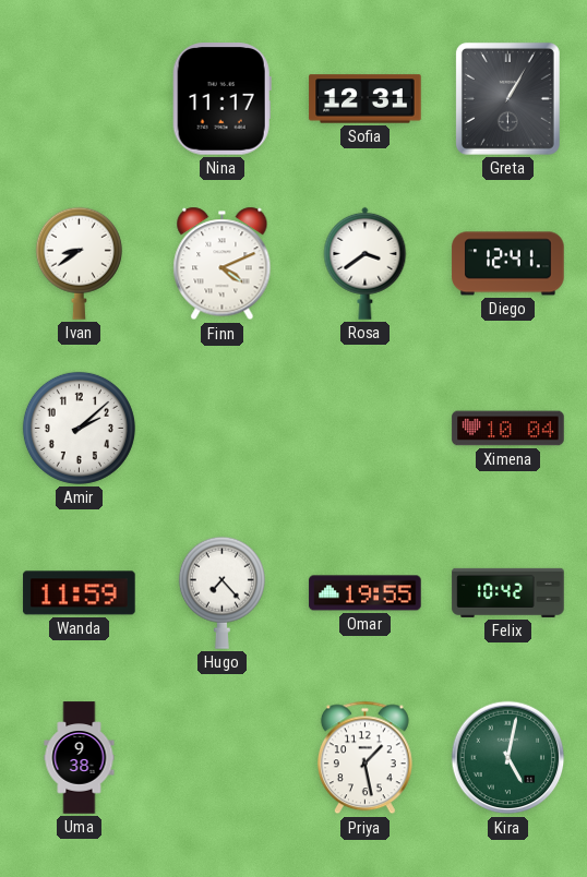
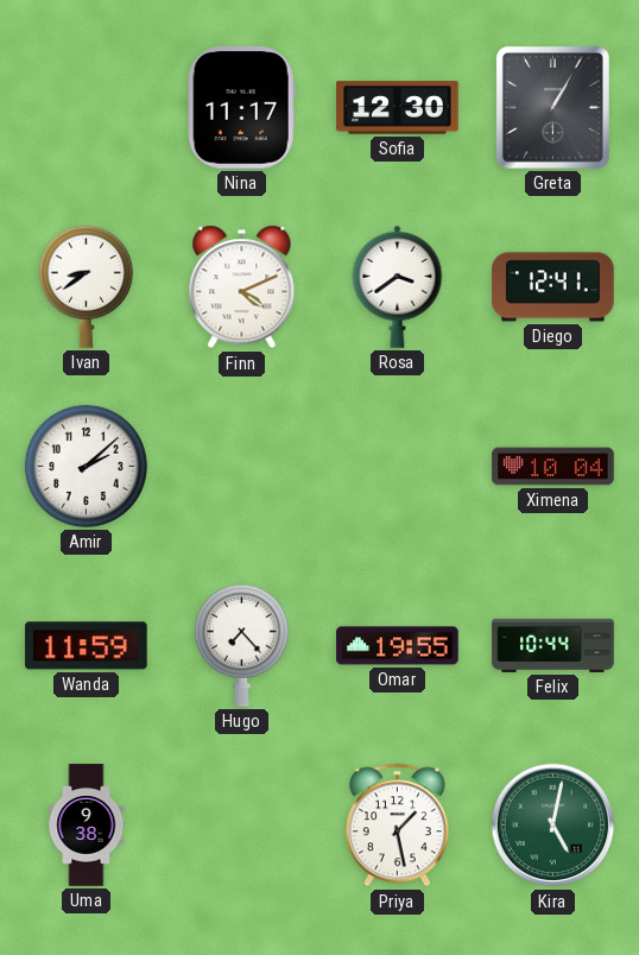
Sofia: 12:31 -> 12:30 (398, 108)
Felix: 10:42 -> 10:44 (553, 645)
